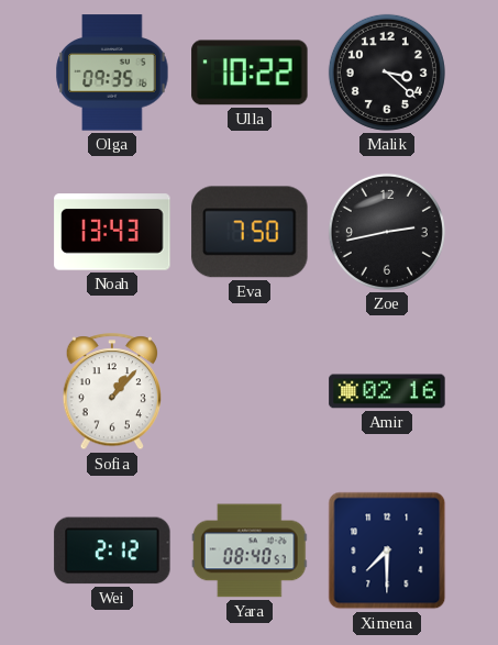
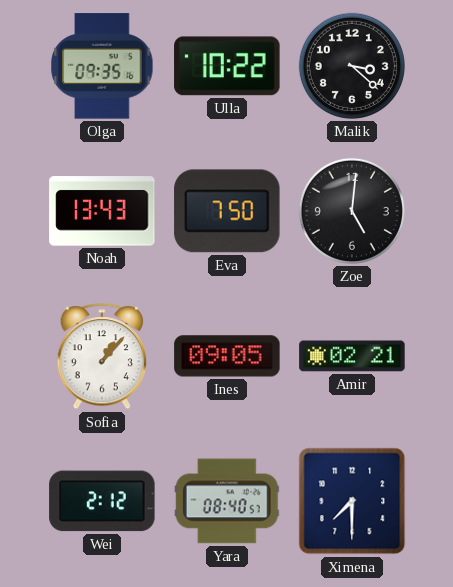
Zoe: 2:43 -> 5:01 (352, 211)
Ines: none -> 09:05 (227, 356)
Amir: 02:16 -> 02:21 (352, 356)
